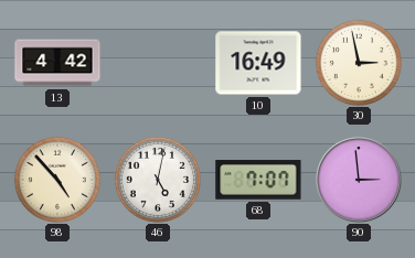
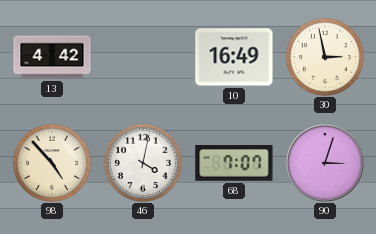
46: 5:02 -> 4:02 (143, 163)
90: 2:59 -> 3:03 (326, 164)
